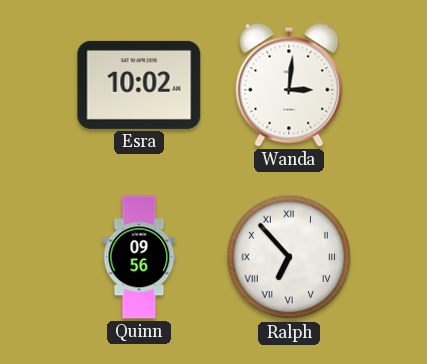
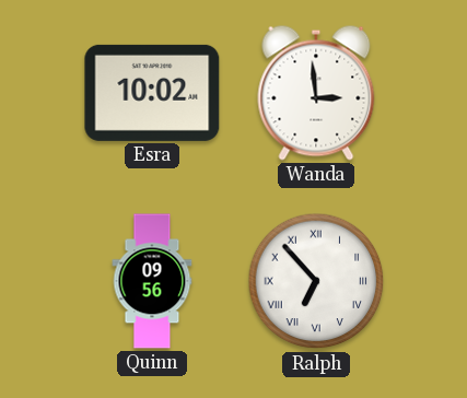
Wanda: 3:01 -> 2:59 (316, 93)
